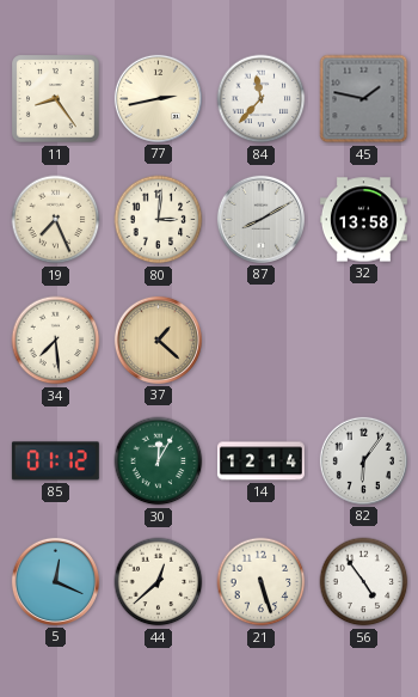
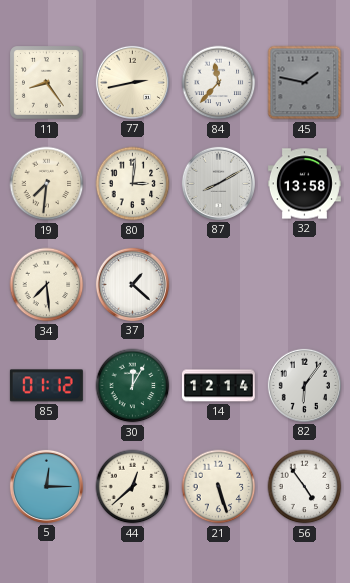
19: 7:26 -> 7:31 (47, 184)
37 dial: champagne -> white (132, 284)
5: 12:19 -> 12:15 (46, 486)
